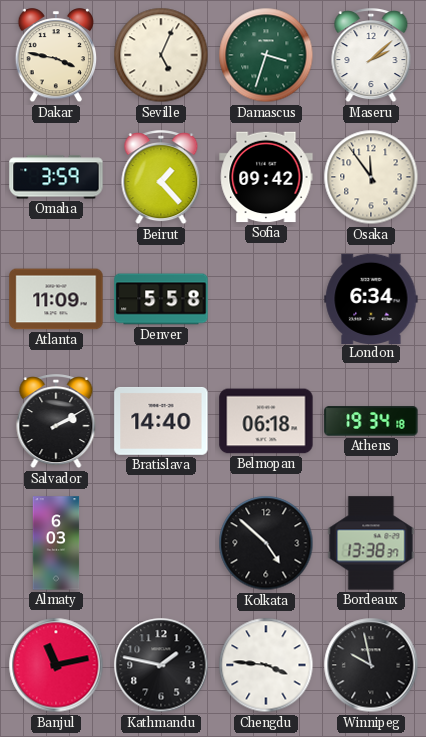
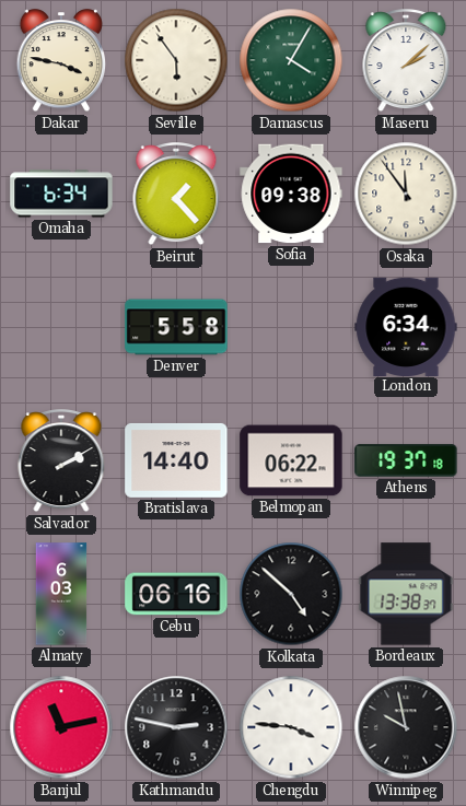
Seville: 5:04 -> 5:54 (176, 60)
Damascus: 3:33 -> 4:05 (291, 60)
Omaha: 3:59 -> 6:34 (61, 194)
Sofia: 09:42 -> 09:38 (291, 194)
Atlanta: 11:09 -> none (56, 299)
Belmopan: 06:18 -> 06:22 (291, 460)
Athens: 19:34 -> 19:37 (406, 460)
Cebu: none -> 06:16 (176, 594)
Kathmandu: 1:47 -> 2:47 (176, 727)
